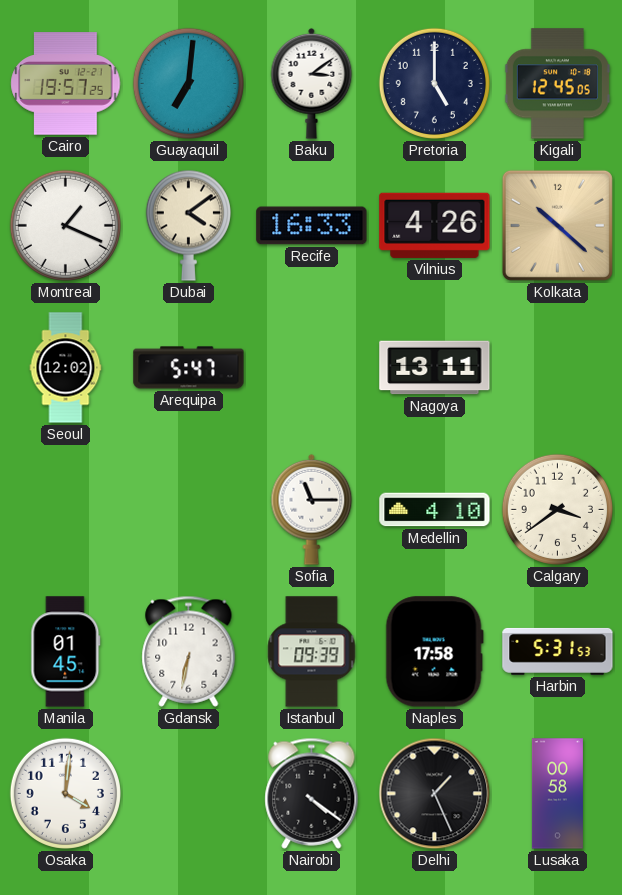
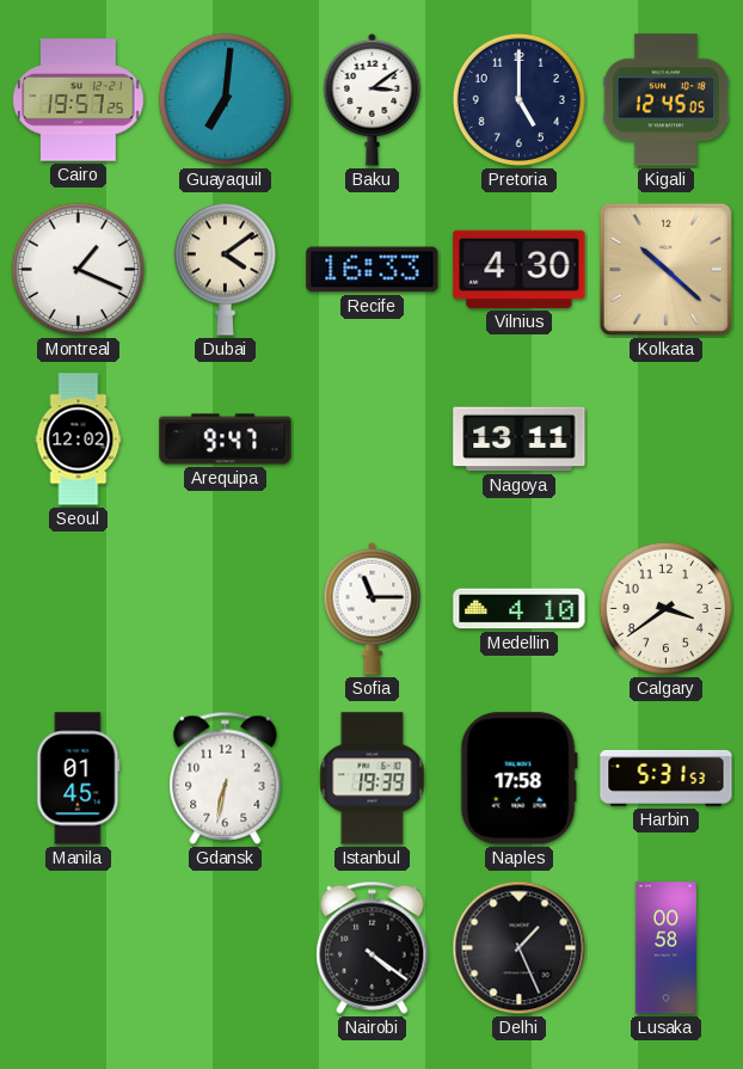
Vilnius: 4:26 -> 4:30 (520, 269)
Arequipa: 5:47 -> 9:47 (226, 440)
Istanbul: 09:39 -> 19:39 (373, 779)
Osaka: 4:01 -> none (65, 793)
